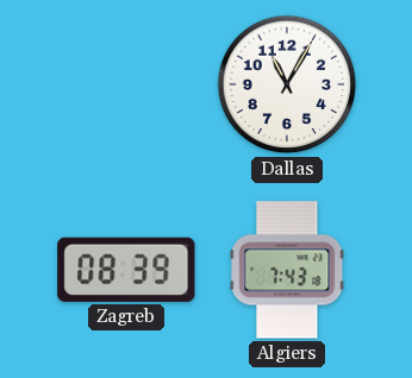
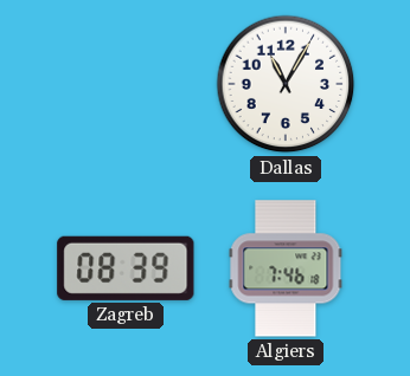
Algiers: 7:43 -> 7:46 (286, 268)
